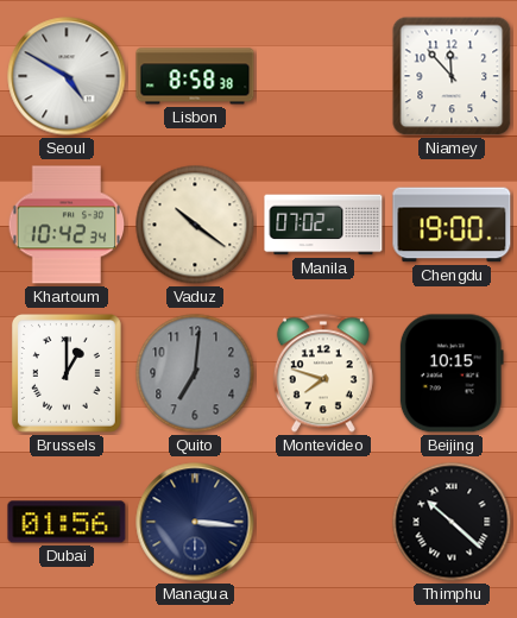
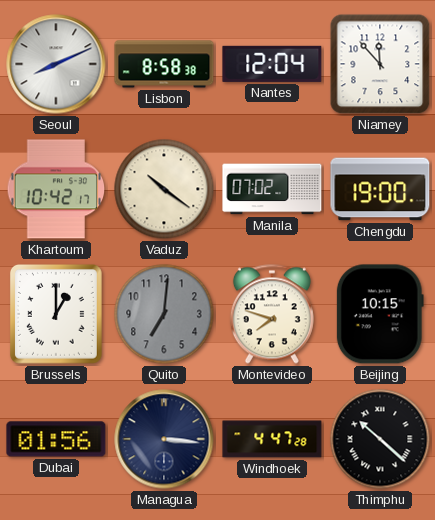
Seoul: 4:50 -> 8:11 (56, 64)
Nantes: none -> 12:04 (272, 64)
Khartoum: 10:42:34 -> 10:42:17 (56, 189)
Windhoek: none -> 4:47 (272, 439)
